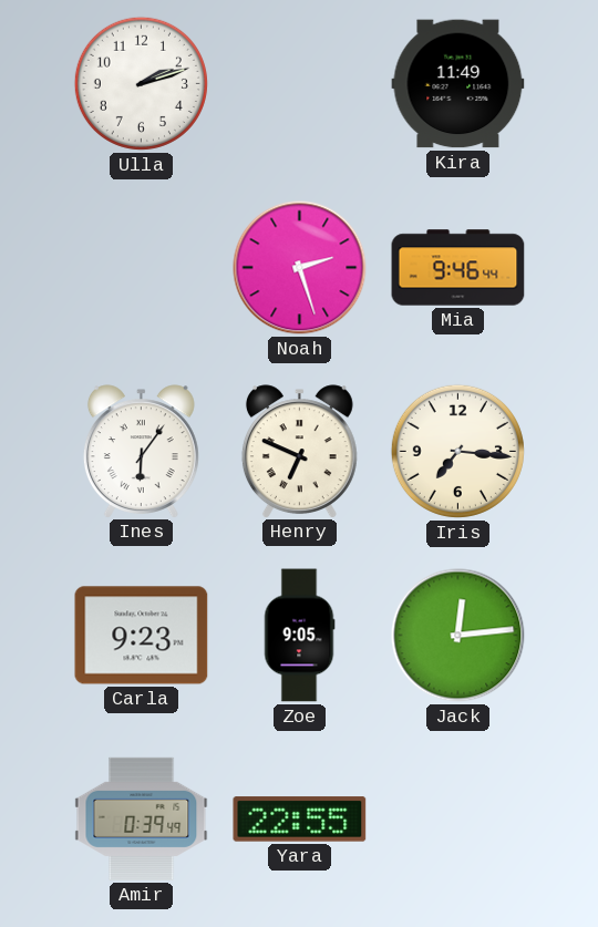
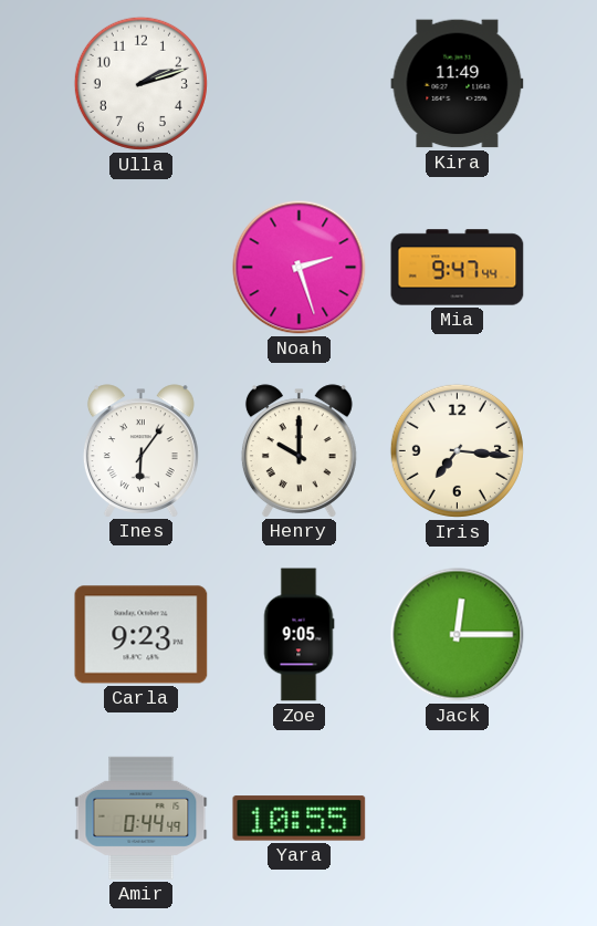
Mia: 9:46 -> 9:47 (458, 268)
Henry: 6:49 -> 10:00 (298, 450)
Jack: 12:14 -> 12:15 (458, 635)
Amir: 0:39 -> 0:44 (142, 818)
Yara: 22:55 -> 10:55 (300, 819)
